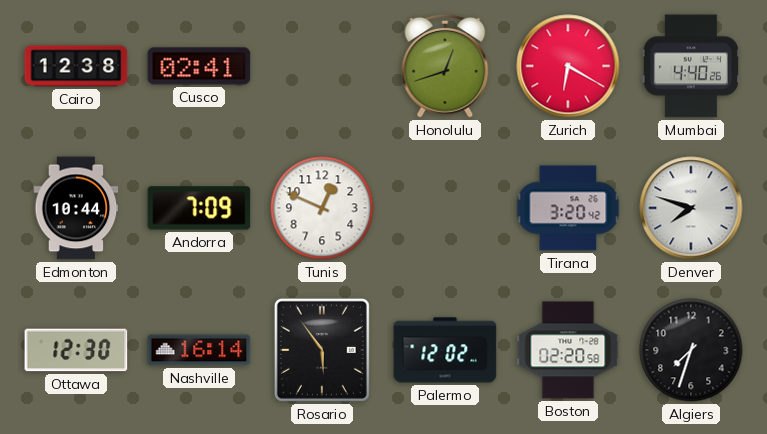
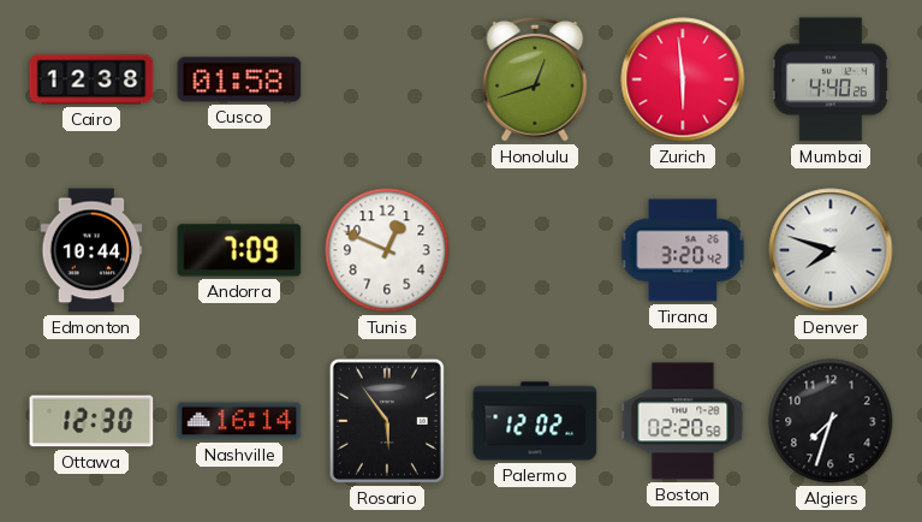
Cusco: 02:41 -> 01:58 (239, 79)
Zurich: 6:20 -> 5:59 (683, 79)
